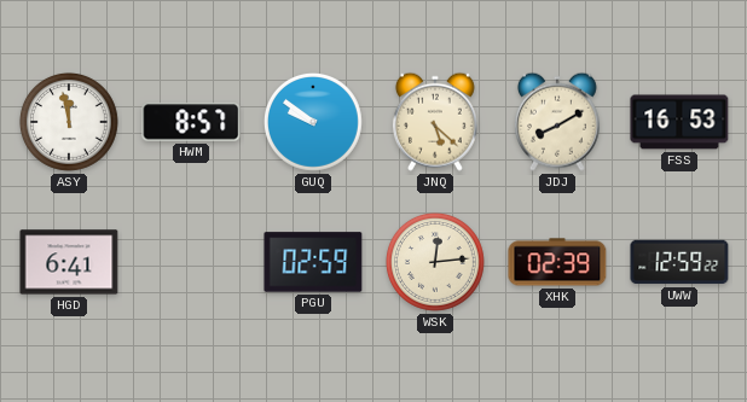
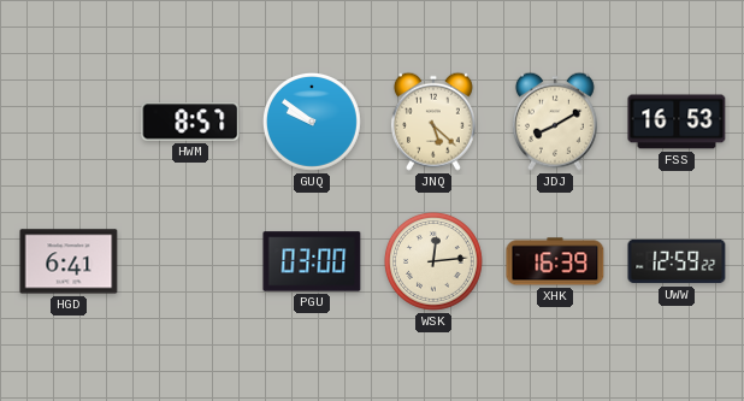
ASY: 11:58 -> none (69, 122)
PGU: 02:59 -> 03:00 (312, 261)
XHK: 02:39 -> 16:39 (555, 261)
